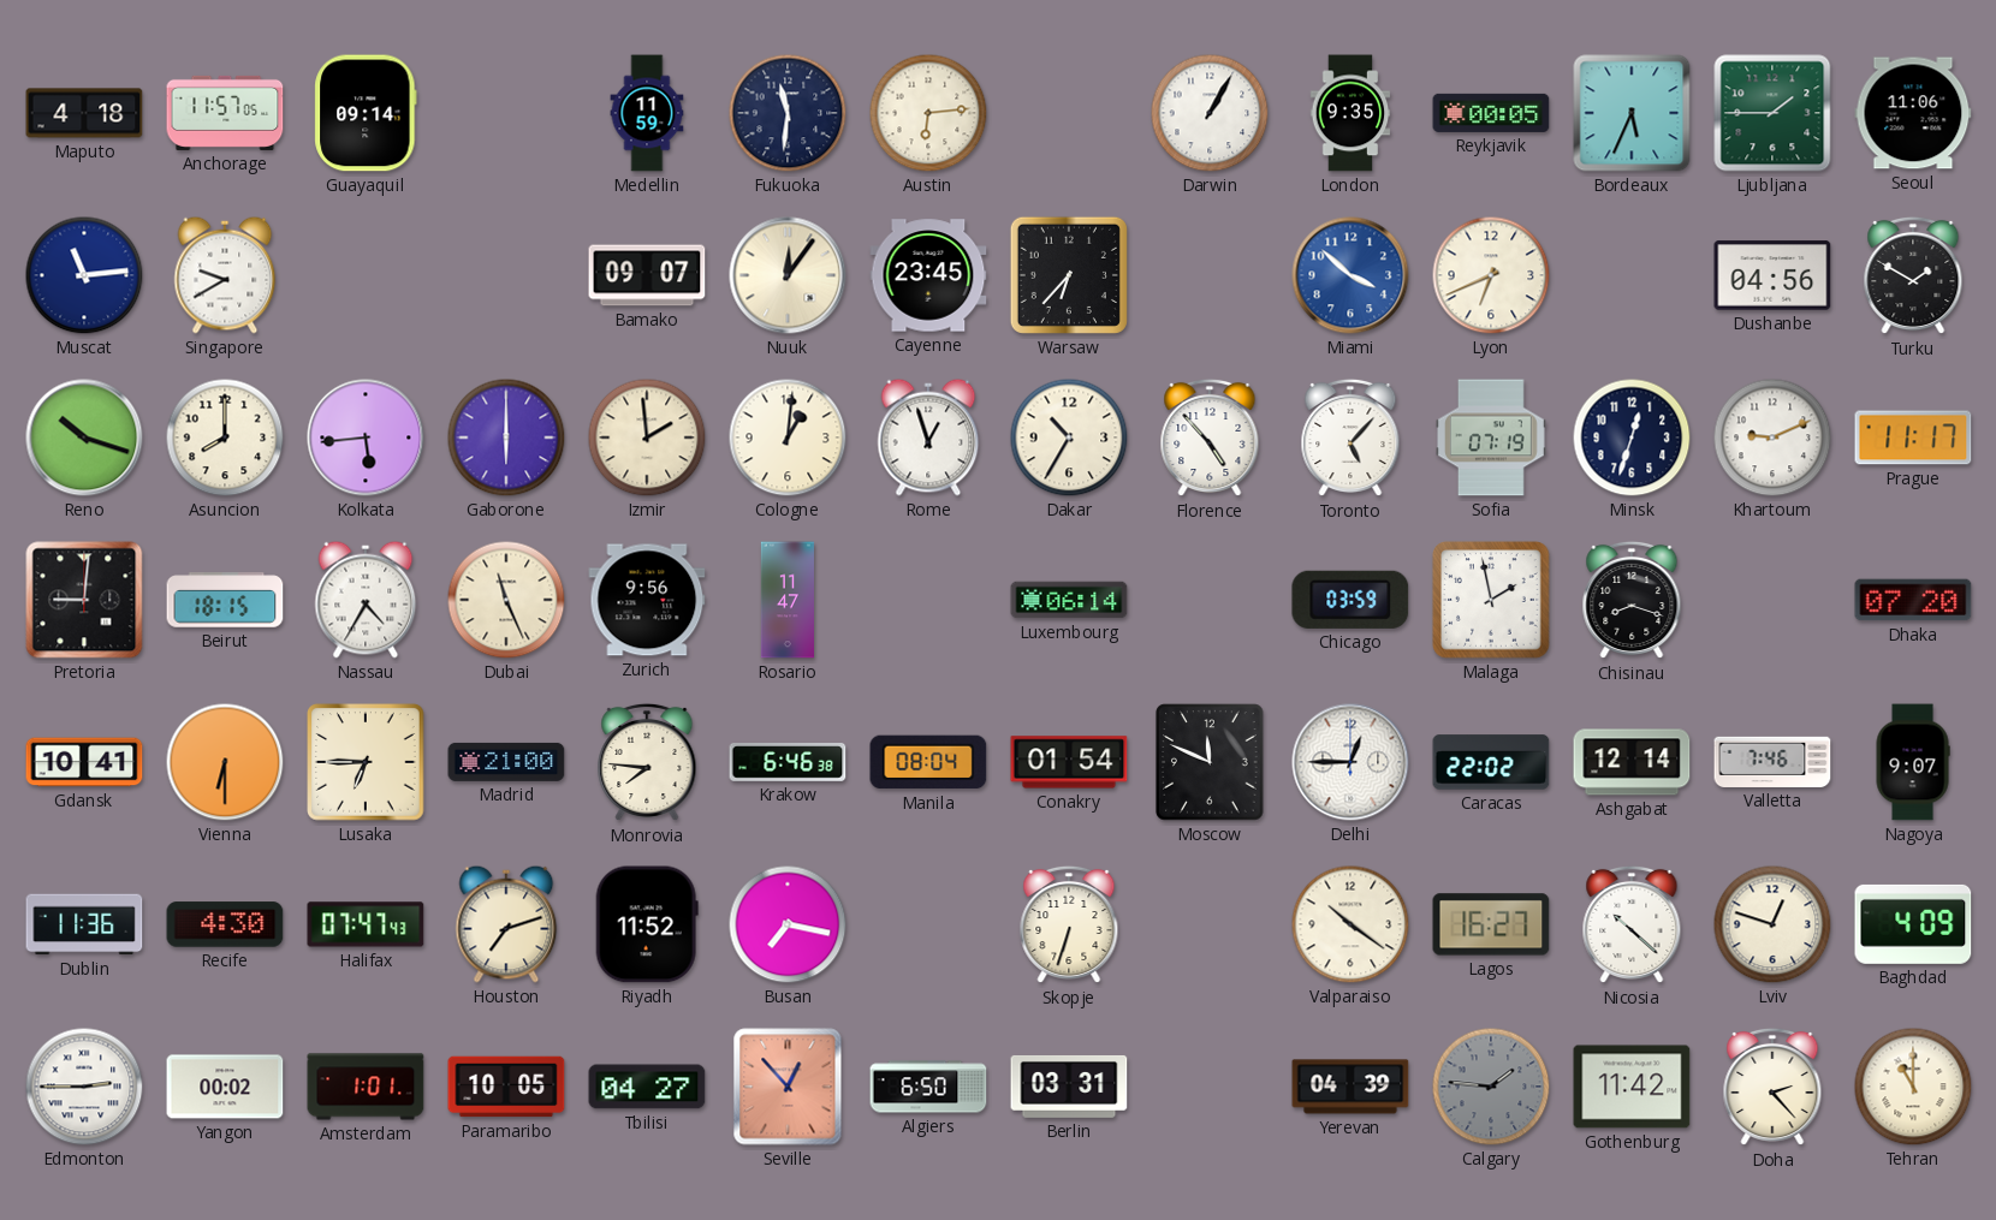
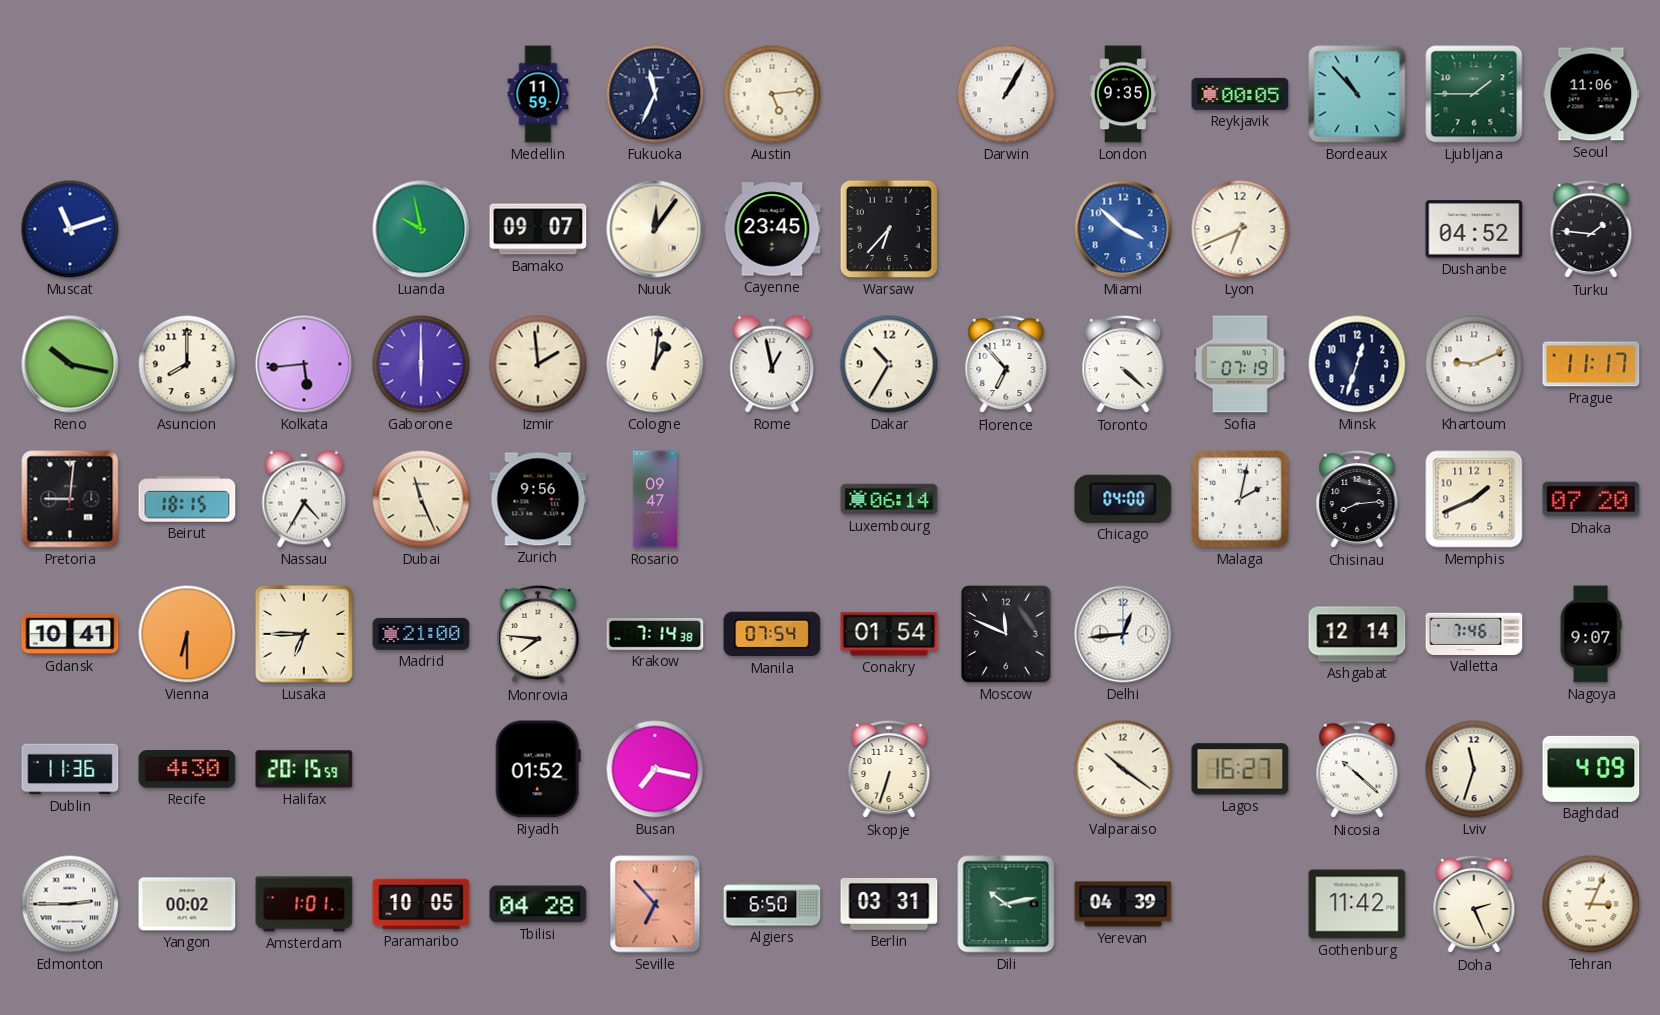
Maputo: 4:18 -> none (84, 113)
Anchorage: 11:57 -> none (225, 113)
Guayaquil: 09:14 -> none (366, 113)
Fukuoka: 11:31 -> 11:34 (655, 94)
Austin: 6:14 -> 5:14 (772, 94)
Bordeaux: 5:34 -> 10:53 (1357, 94)
Muscat: 11:14 -> 11:12 (70, 229)
Singapore: 9:40 -> none (225, 275)
Luanda: none -> 9:58 (421, 229)
Dushanbe: 04:56 -> 04:52 (1474, 229)
Turku: 1:50 -> 1:46 (1591, 229)
Reno: 10:18 -> 10:17 (70, 364)
Rome: 12:57 -> 12:58 (772, 364)
Florence: 4:53 -> 6:53 (1006, 364)
Toronto: 5:07 -> 4:22 (1123, 364)
Rosario: 11:47 -> 09:47 (655, 499)
Chicago: 03:59 -> 04:00 (1123, 499)
Malaga: 1:58 -> 2:02 (1240, 499)
Chisinau: 8:18 -> 8:14 (1357, 499)
Memphis: none -> 1:41 (1474, 499)
Krakow: 6:46 -> 7:14 (655, 635)
Manila: 08:04 -> 07:54 (772, 634)
Delhi: 12:45 -> 12:44 (1123, 634)
Caracas: 22:02 -> none (1491, 762)
Halifax: 07:47 -> 20:15 (304, 769)
Houston: 7:12 -> none (506, 924)
Riyadh: 11:52 -> 01:52 (538, 769)
Lviv: 12:48 -> 11:33 (1474, 769)
Tbilisi: 04:27 -> 04:28 (538, 904)
Seville: 12:53 -> 6:53 (655, 904)
Dili: none -> 10:13 (1006, 904)
Calgary: 1:46 -> none (1491, 1087)
Doha: 2:23 -> 2:26 (1474, 904)
Tehran: 11:00 -> 3:04 (1591, 904)
